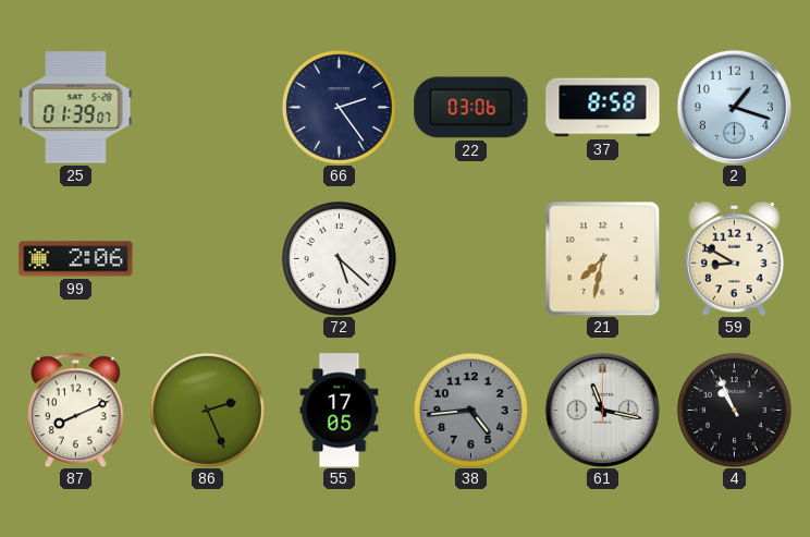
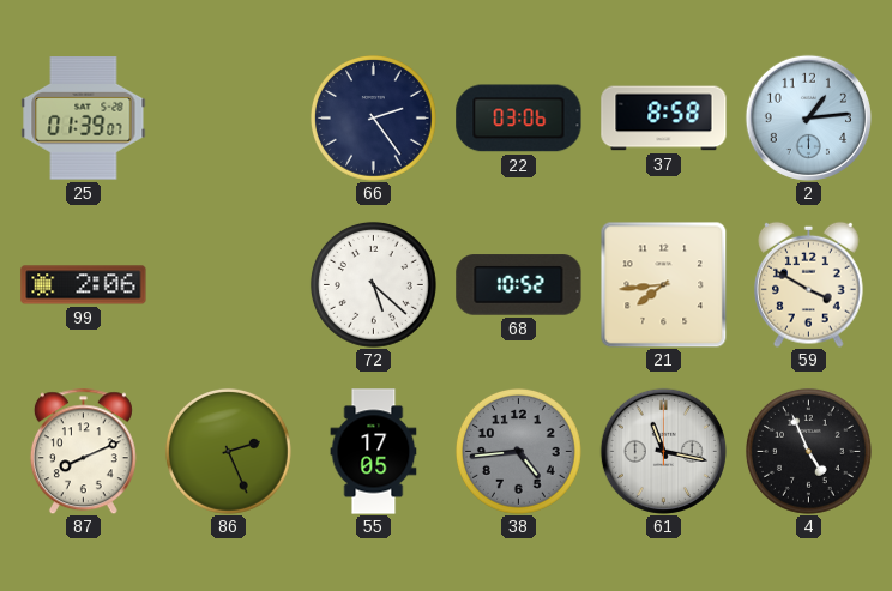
2: 1:18 -> 1:14 (808, 117)
68: none -> 10:52 (519, 285)
21: 7:32 -> 7:44 (663, 284)
59: 8:50 -> 3:50 (809, 284)
4: 10:56 -> 4:56 (808, 451)
